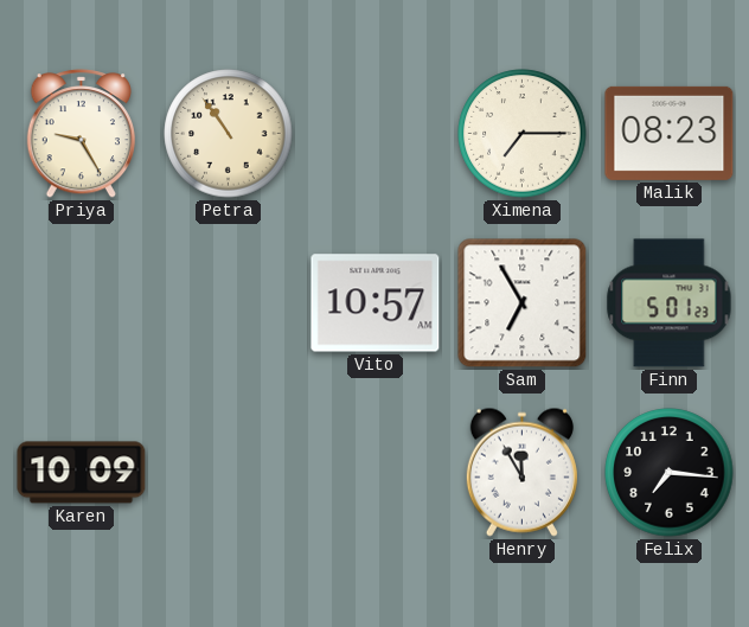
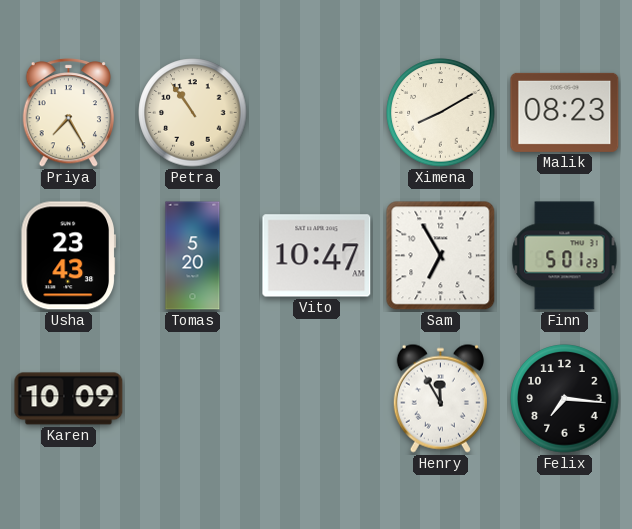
Priya: 9:25 -> 7:25 (68, 113)
Ximena: 7:15 -> 8:10 (441, 113)
Usha: none -> 23:43 (68, 256)
Tomas: none -> 5:20 (193, 256)
Vito: 10:57 -> 10:47 (317, 256)
